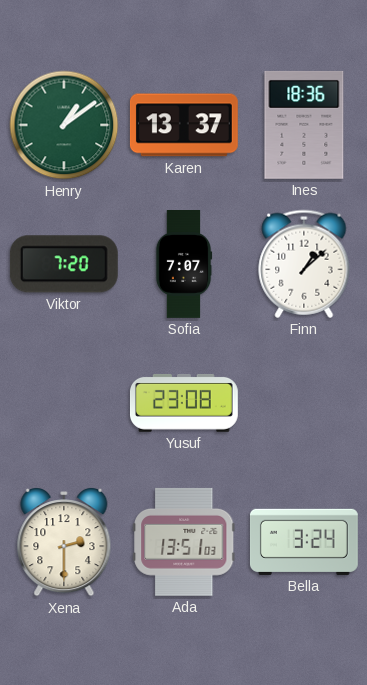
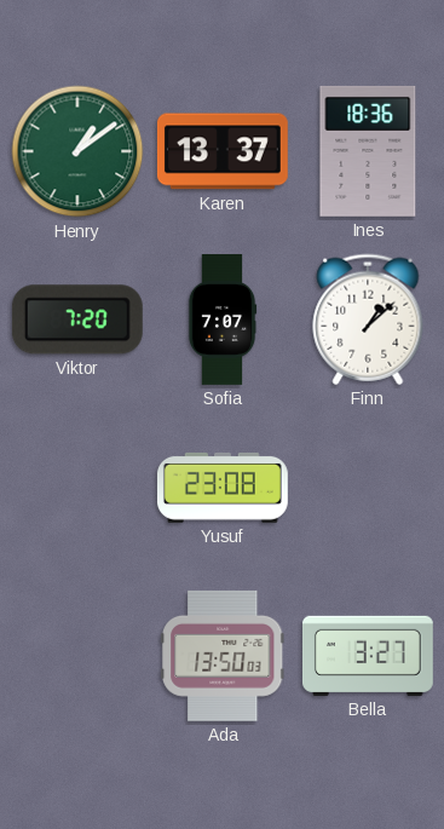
Xena: 2:30 -> none (64, 543)
Ada: 13:51 -> 13:50 (223, 656)
Bella: 3:24 -> 3:27 (368, 656)
